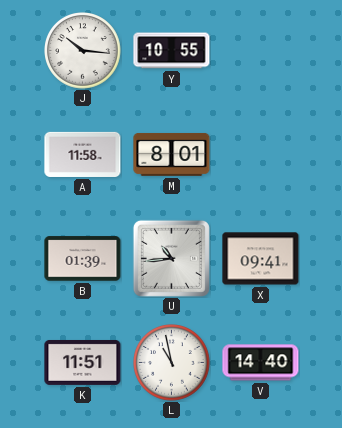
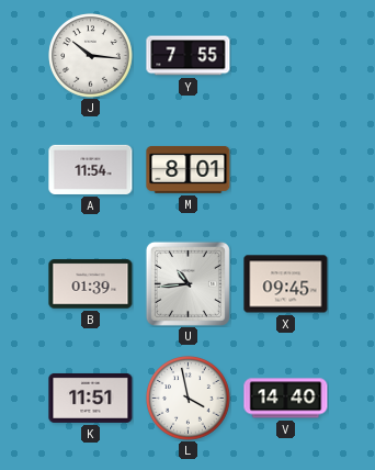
Y: 10:55 -> 7:55 (189, 56)
A: 11:58 -> 11:54 (91, 169)
X: 09:41 -> 09:45 (286, 284)
L: 10:58 -> 3:58 (189, 399)
